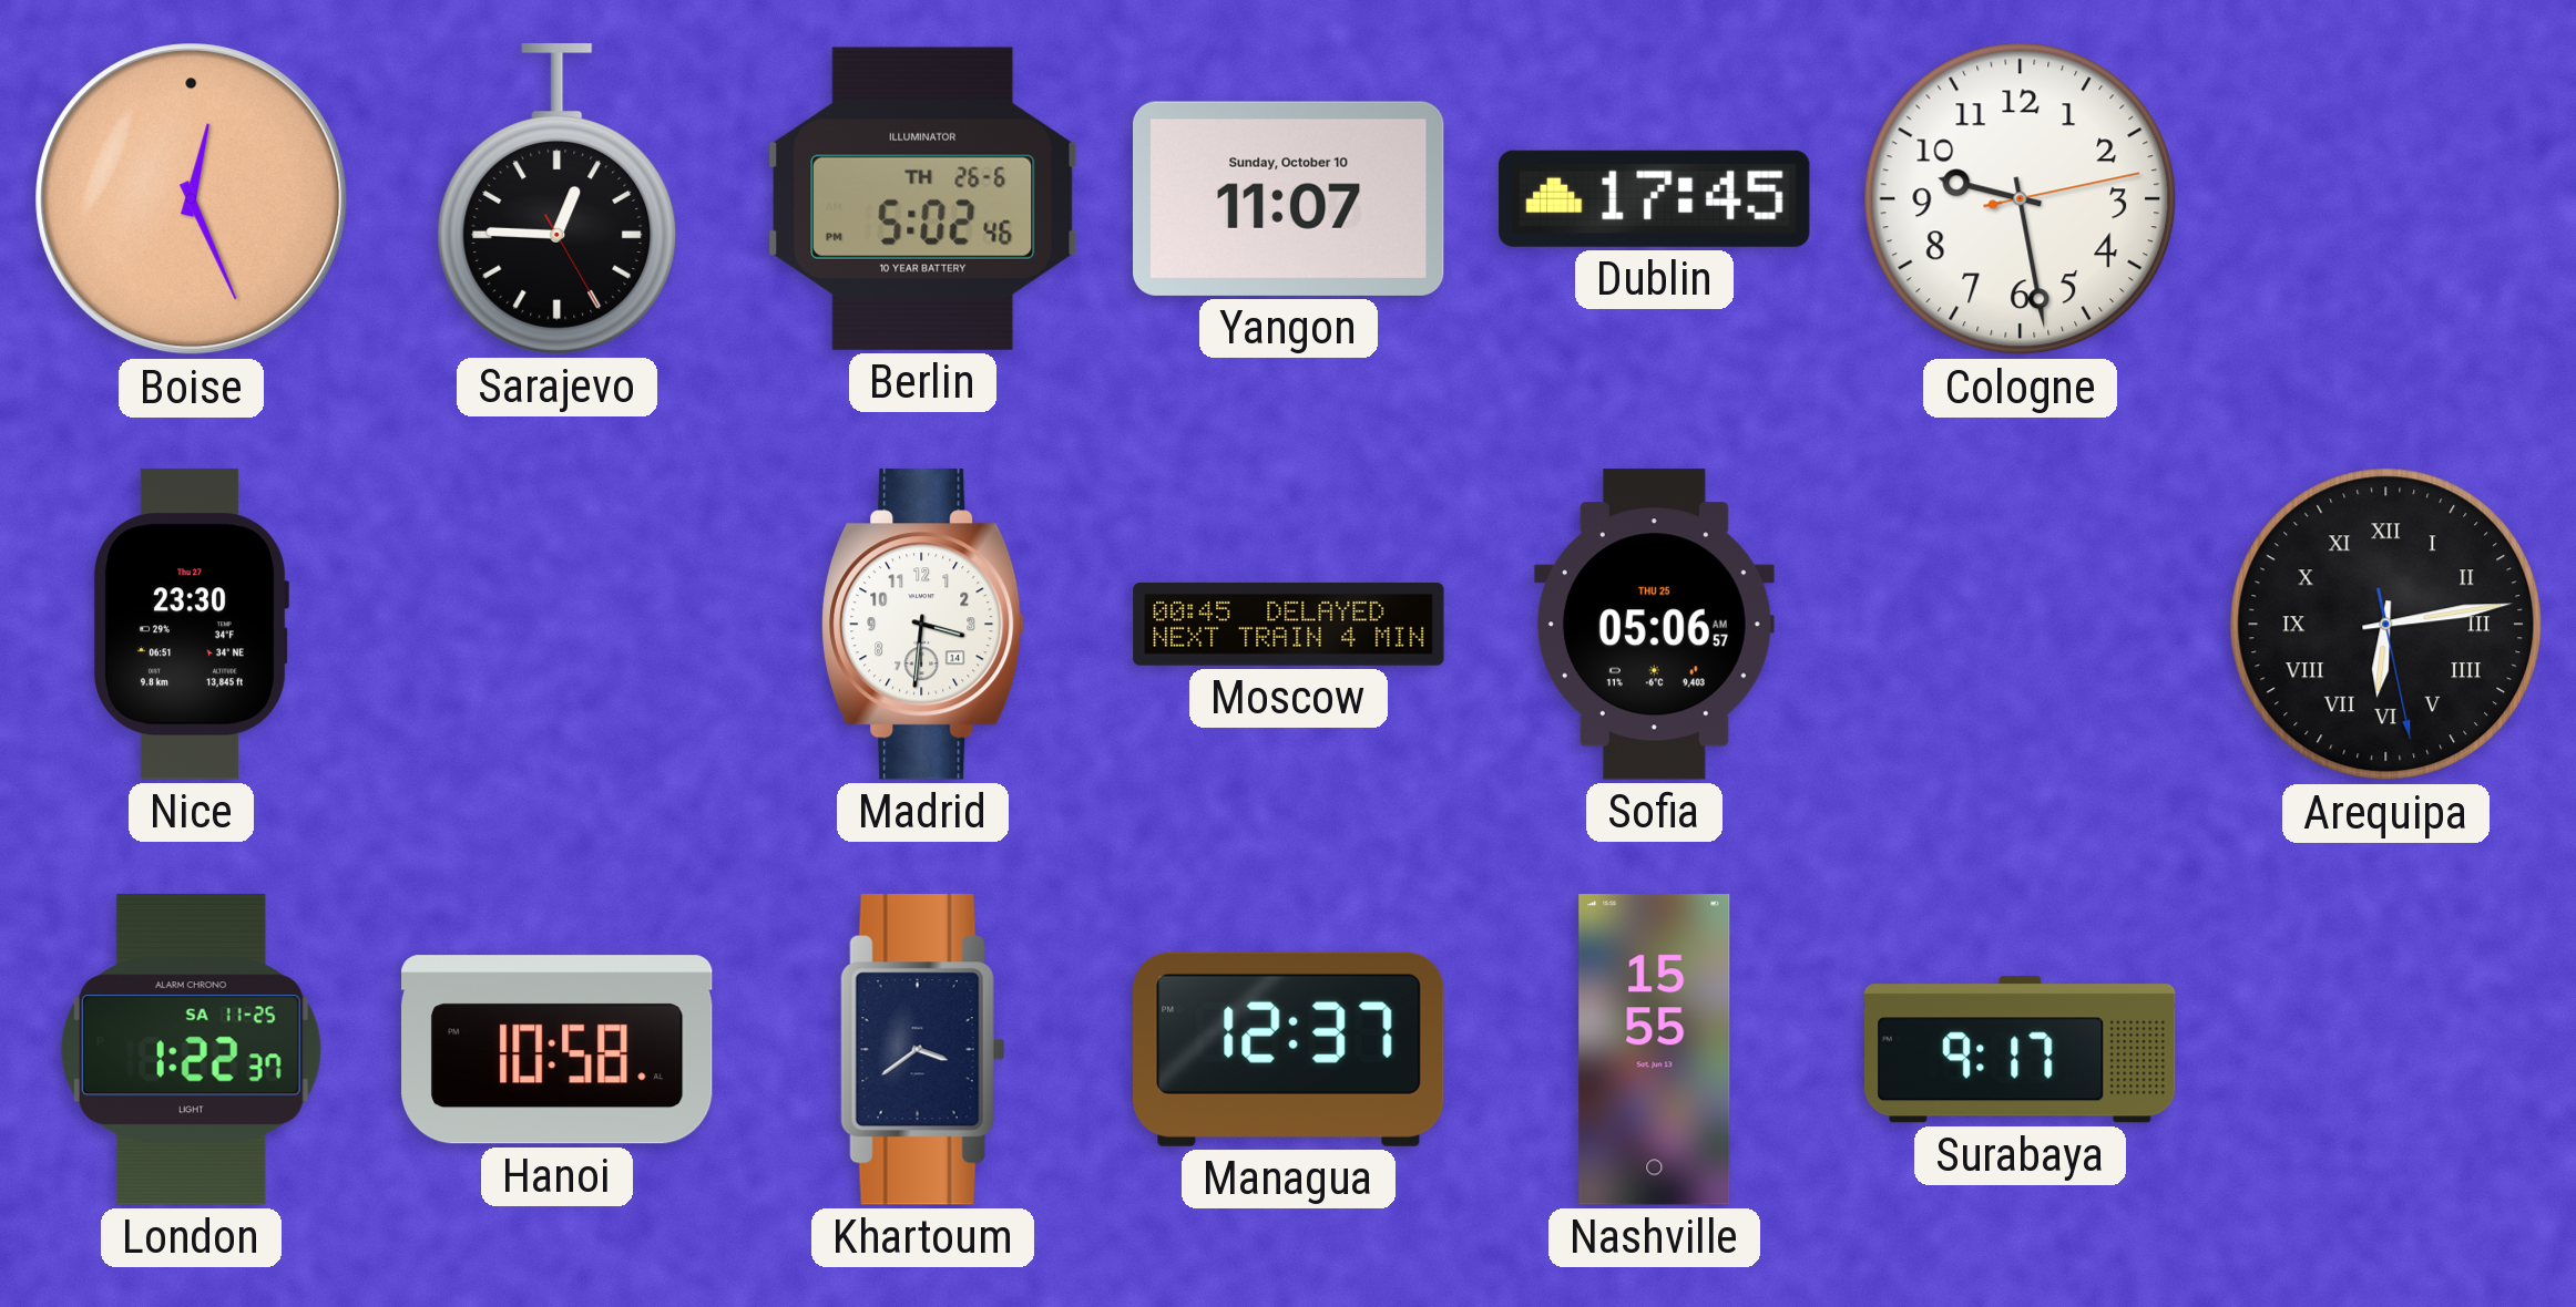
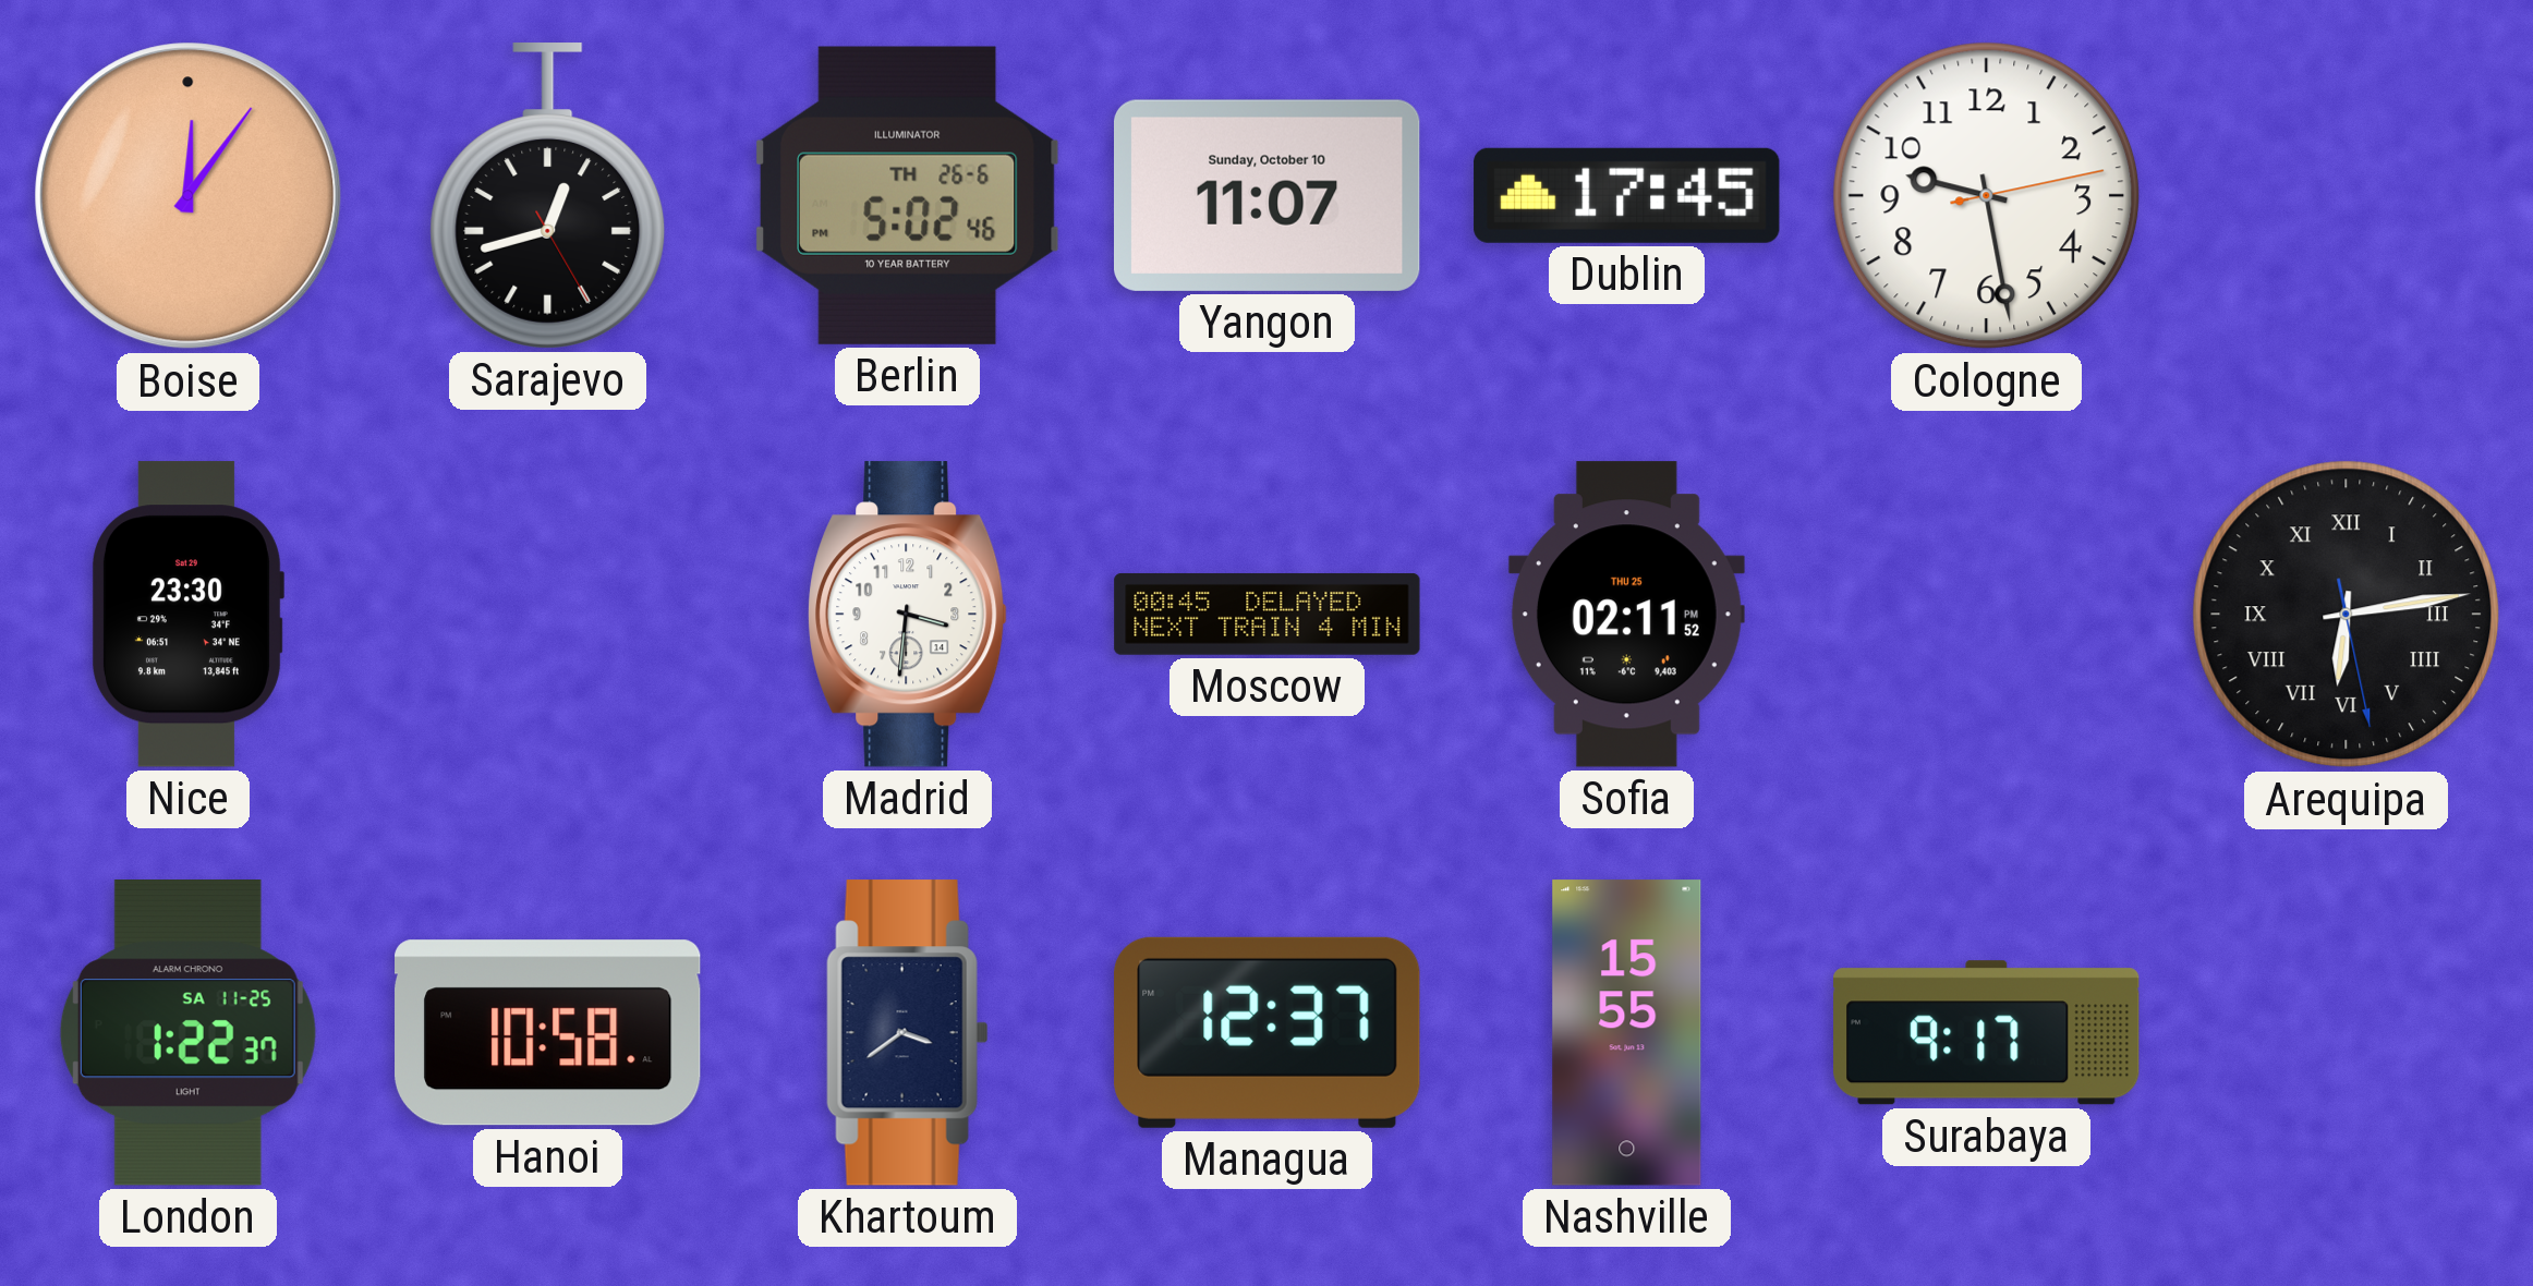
Boise: 12:26 -> 12:06 (189, 196)
Sarajevo: 12:45 -> 12:42 (548, 196)
Nice date: Thu 27 -> Sat 29 (187, 615)
Sofia: 05:06 -> 02:11 (1626, 615)
